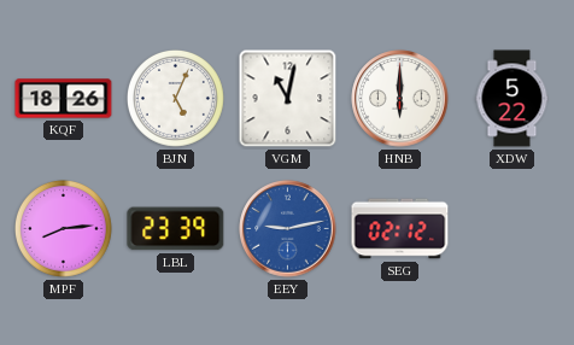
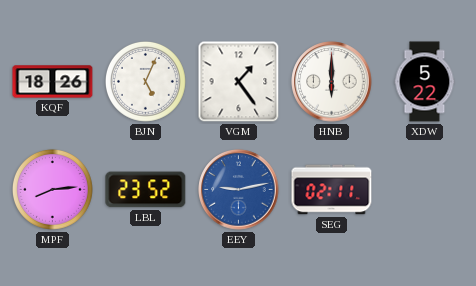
VGM: 11:02 -> 1:24 (239, 82)
LBL: 23:39 -> 23:52 (146, 190)
SEG: 02:12 -> 02:11 (332, 190)
